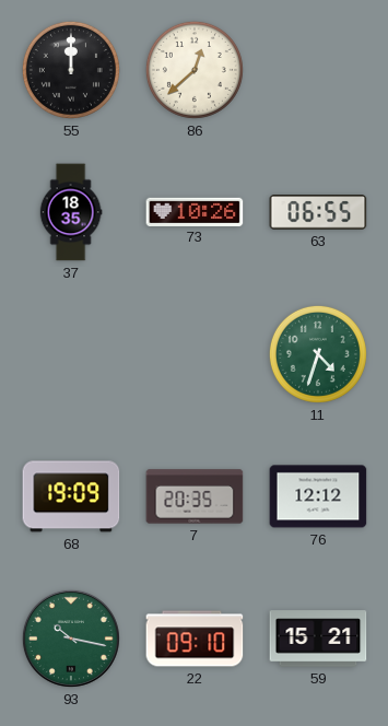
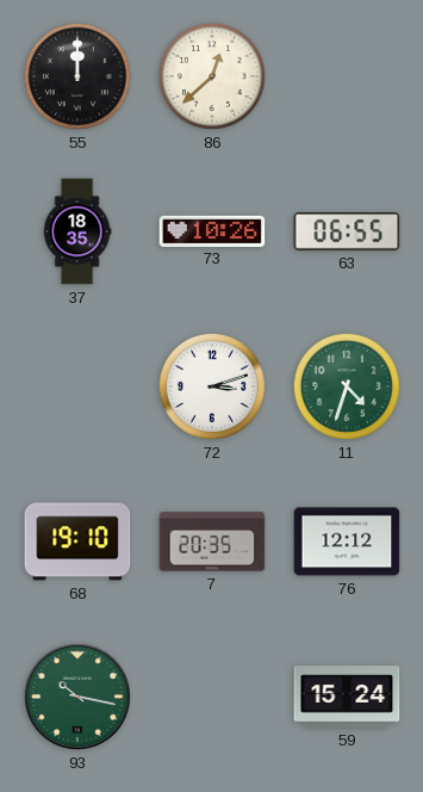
72: none -> 3:12 (212, 386)
68: 19:09 -> 19:10 (77, 542)
22: 09:10 -> none (195, 639)
59: 15:21 -> 15:24 (347, 697)
